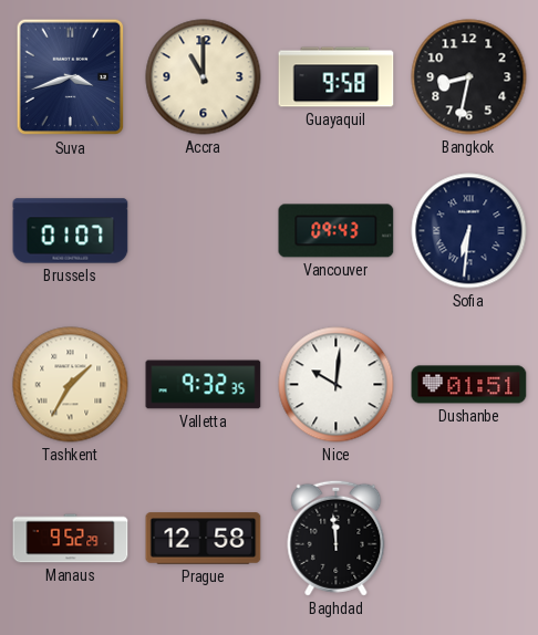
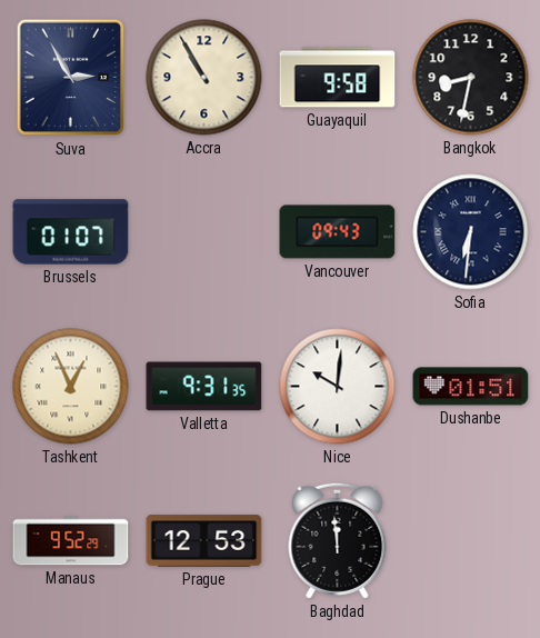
Suva: 3:42 -> 2:55 (71, 78)
Accra: 11:00 -> 10:55 (204, 78)
Tashkent: 1:35 -> 12:56 (71, 387)
Valletta: 9:32 -> 9:31 (204, 387)
Prague: 12:58 -> 12:53 (204, 541)
